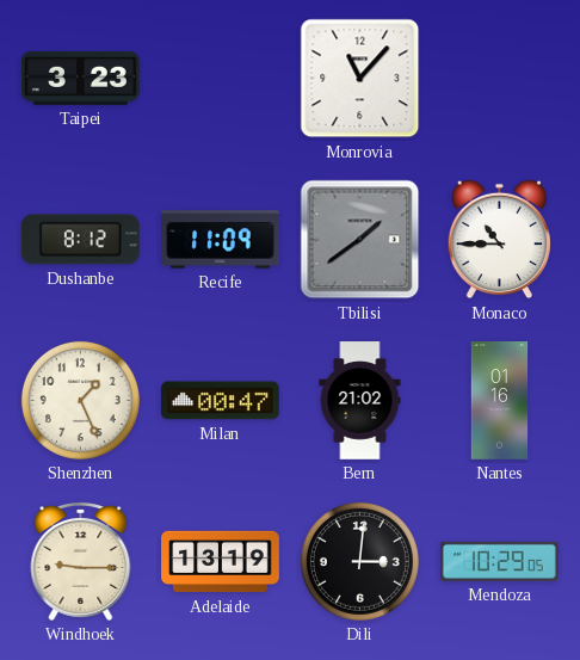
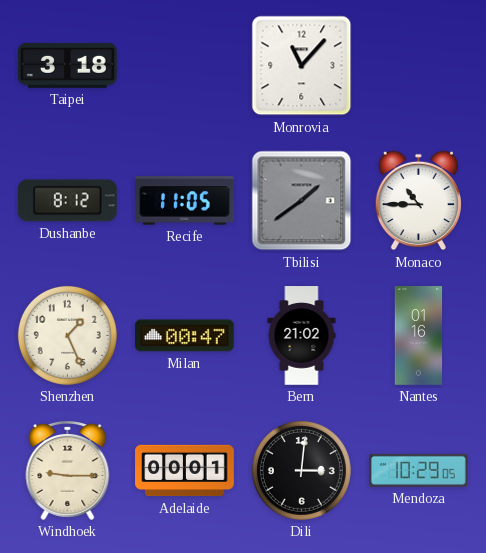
Taipei: 3:23 -> 3:18 (68, 65)
Recife: 11:09 -> 11:05 (185, 201)
Adelaide: 13:19 -> 00:01 (185, 471)
